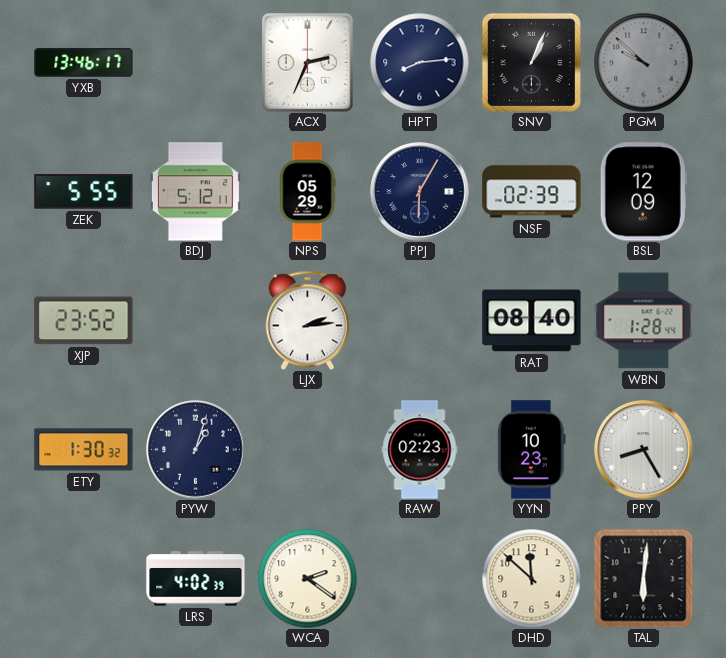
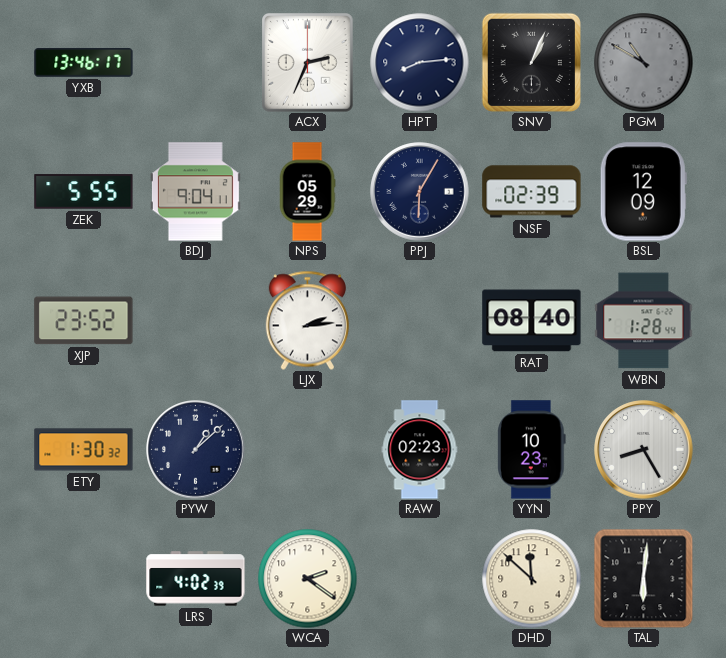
PGM: 9:52 -> 10:50 (644, 63)
BDJ: 5:12 -> 9:04 (195, 192)
PYW: 1:03 -> 1:08 (196, 450)
